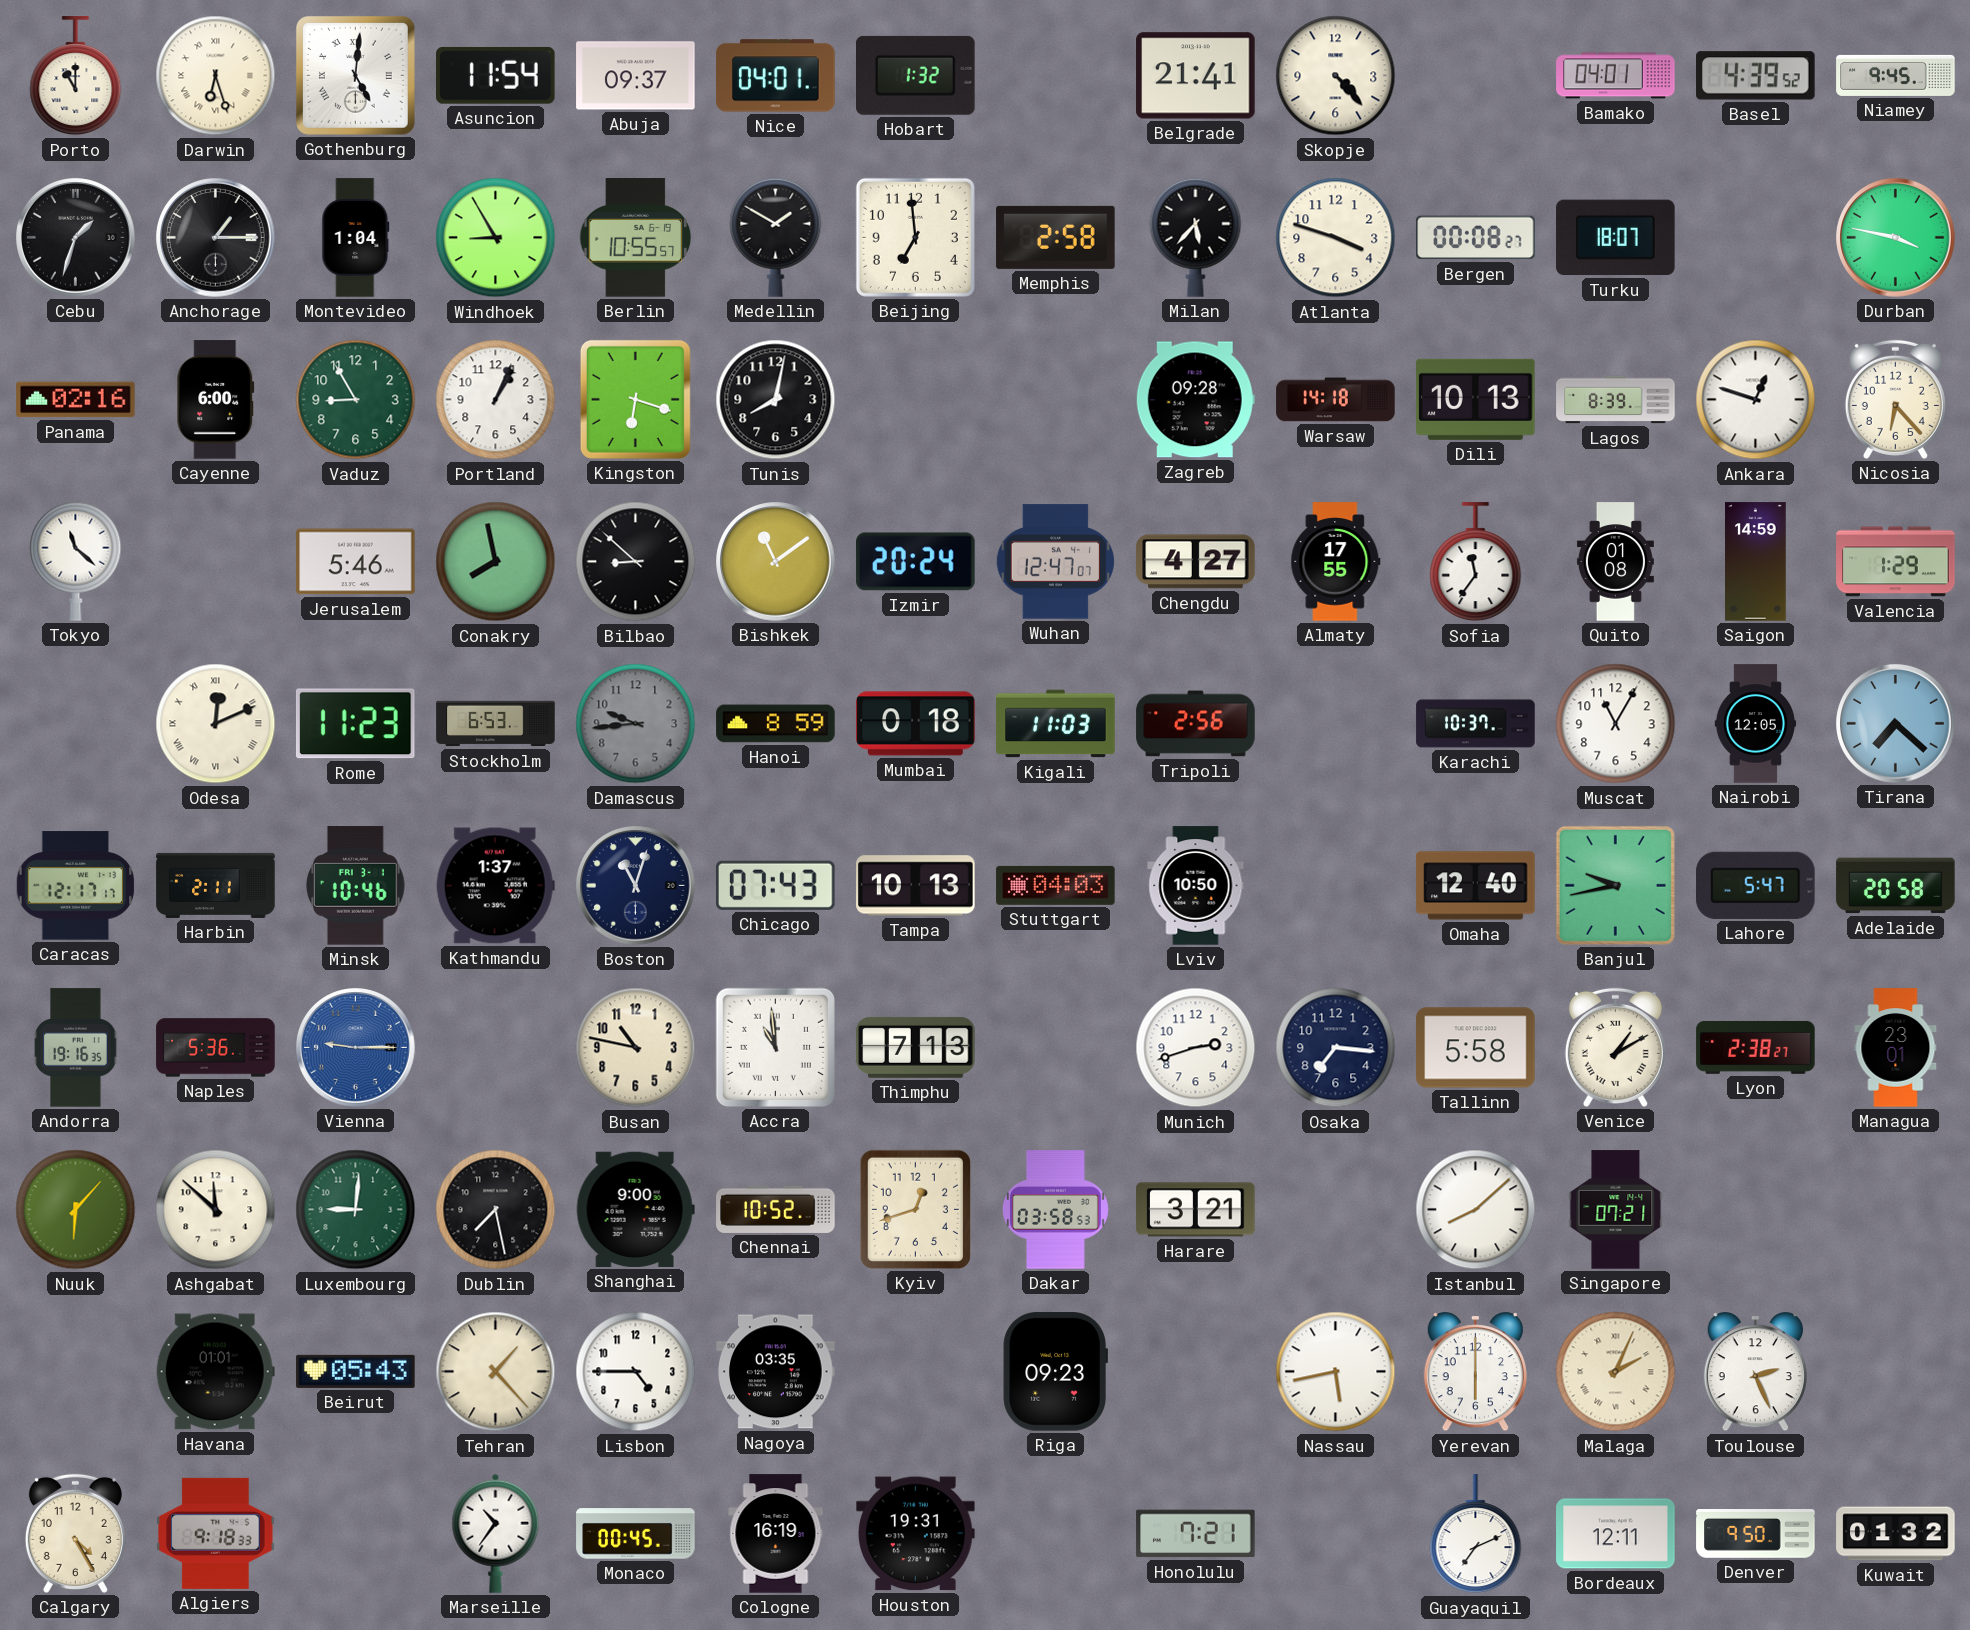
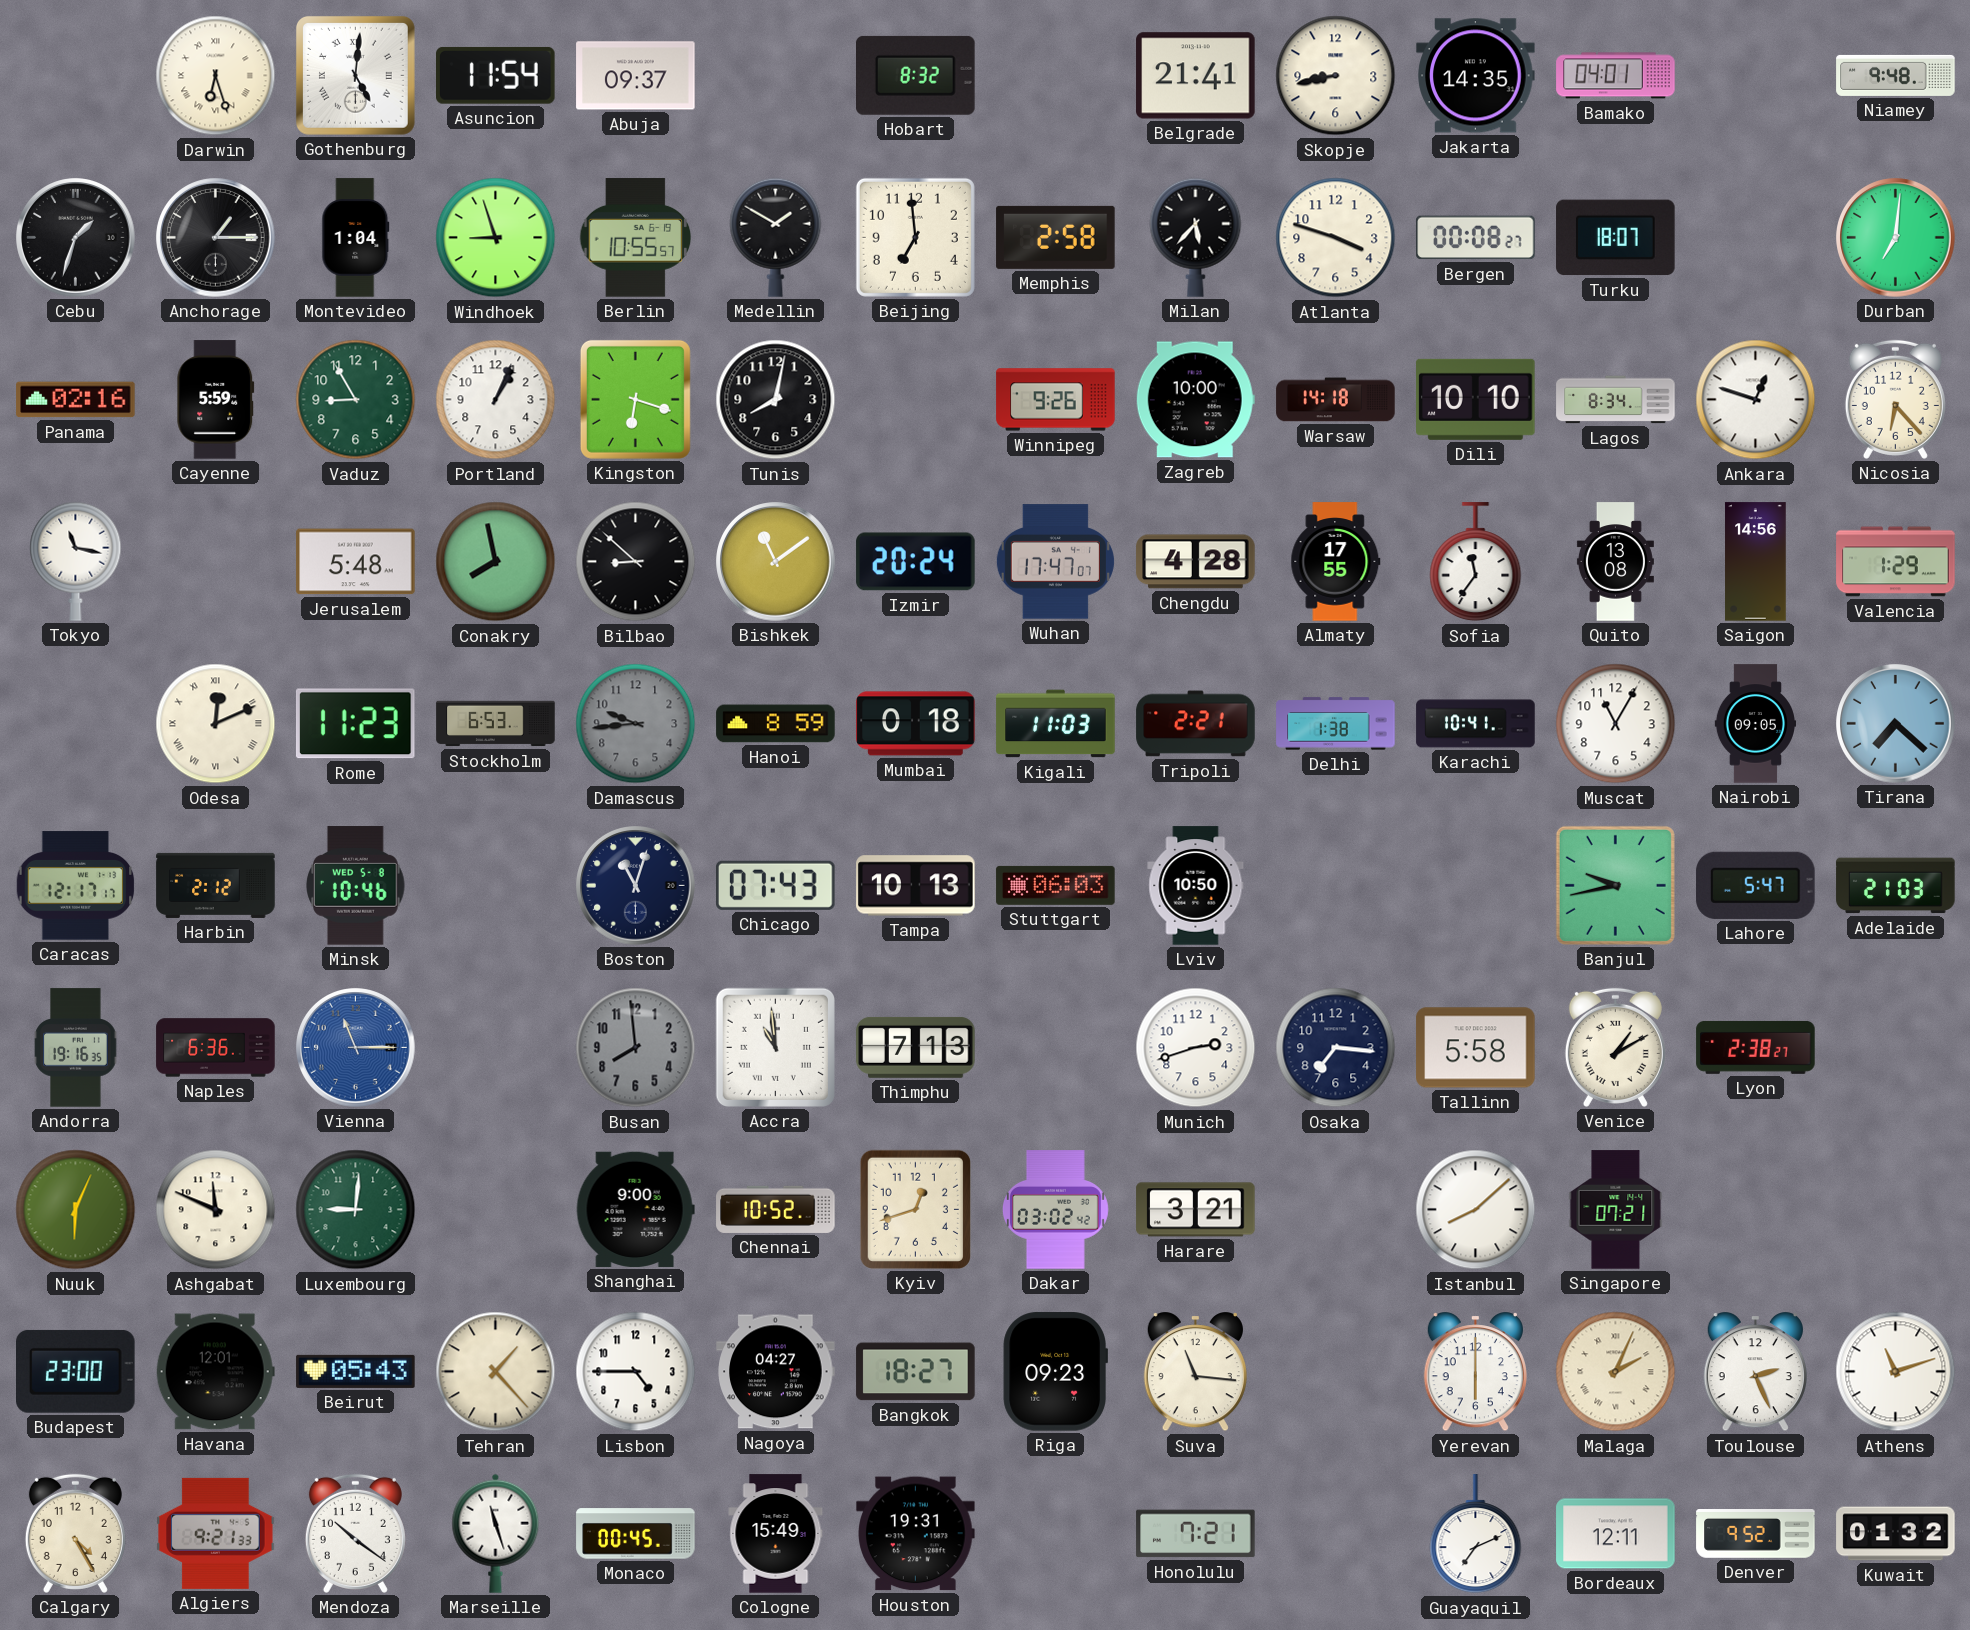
Porto: 11:00 -> none (76, 76)
Nice: 04:01 -> none (776, 76)
Hobart: 1:32 -> 8:32 (916, 75)
Skopje: 4:23 -> 8:43 (1336, 76)
Jakarta: none -> 14:35 (1476, 76)
Basel: 4:39 -> none (1756, 76)
Niamey: 9:45 -> 9:48 (1896, 75)
Windhoek: 8:55 -> 8:57 (496, 238)
Durban: 3:47 -> 7:01 (1896, 238)
Cayenne: 6:00 -> 5:59 (216, 400)
Winnipeg: none -> 9:26 (1056, 400)
Zagreb: 09:28 -> 10:00 (1195, 400)
Dili: 10:13 -> 10:10 (1476, 399)
Lagos: 8:39 -> 8:34 (1616, 400)
Tokyo: 11:22 -> 11:17 (76, 561)
Jerusalem: 5:46 -> 5:48 (356, 562)
Wuhan: 12:47 -> 17:47 (1055, 562)
Chengdu: 4:27 -> 4:28 (1196, 562)
Quito: 01:08 -> 13:08 (1615, 562)
Saigon: 14:59 -> 14:56 (1756, 562)
Tripoli: 2:56 -> 2:21 (1196, 724)
Delhi: none -> 1:38 (1336, 724)
Karachi: 10:37 -> 10:41 (1476, 724)
Nairobi: 12:05 -> 09:05 (1756, 724)
Harbin: 2:11 -> 2:12 (216, 885)
Minsk date: FRI 3-1 -> WED 5-8 (356, 886)
Kathmandu: 1:37 -> none (495, 886)
Stuttgart: 04:03 -> 06:03 (1056, 885)
Omaha: 12:40 -> none (1476, 886)
Adelaide: 20:58 -> 21:03 (1896, 886)
Naples: 5:36 -> 6:36 (216, 1048)
Vienna: 9:15 -> 11:15 (356, 1048)
Busan: 10:47 -> 7:59 (636, 1048)
Busan dial: cream -> grey (636, 1048)
Managua: 23:01 -> none (1896, 1048)
Nuuk: 6:07 -> 6:04 (76, 1210)
Ashgabat: 11:52 -> 11:49 (216, 1210)
Dublin: 7:28 -> none (496, 1210)
Dakar: 03:58 -> 03:02 (1055, 1210)
Budapest: none -> 23:00 (76, 1371)
Havana: 01:01 -> 12:01 (215, 1372)
Nagoya: 03:35 -> 04:27 (776, 1372)
Bangkok: none -> 18:27 (916, 1372)
Suva: none -> 11:16 (1195, 1372)
Nassau: 5:43 -> none (1336, 1372)
Athens: none -> 11:12 (1896, 1372)
Algiers: 9:18 -> 9:21 (216, 1533)
Mendoza: none -> 10:21 (355, 1533)
Marseille: 10:36 -> 11:27 (496, 1533)
Cologne: 16:19 -> 15:49 (776, 1534)
Denver: 9:50 -> 9:52 (1756, 1534)
